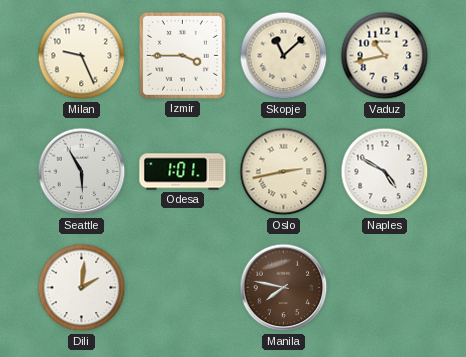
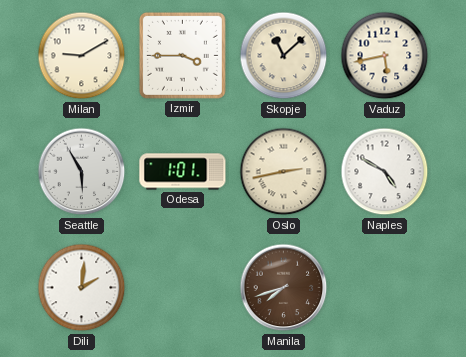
Milan: 9:26 -> 9:10 (82, 56)
Vaduz: 10:43 -> 5:43 (385, 56)
Manila: 7:47 -> 7:42 (284, 288)
